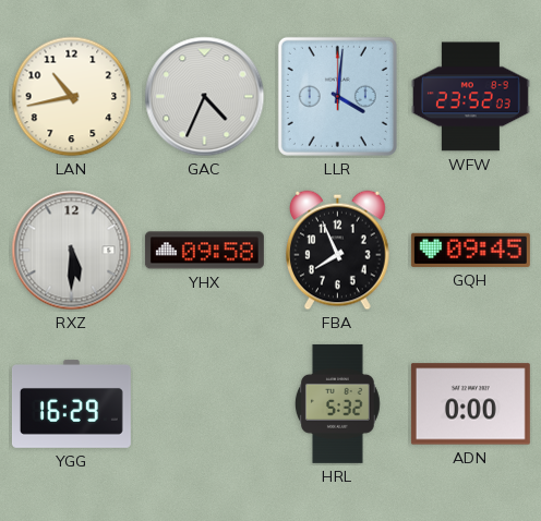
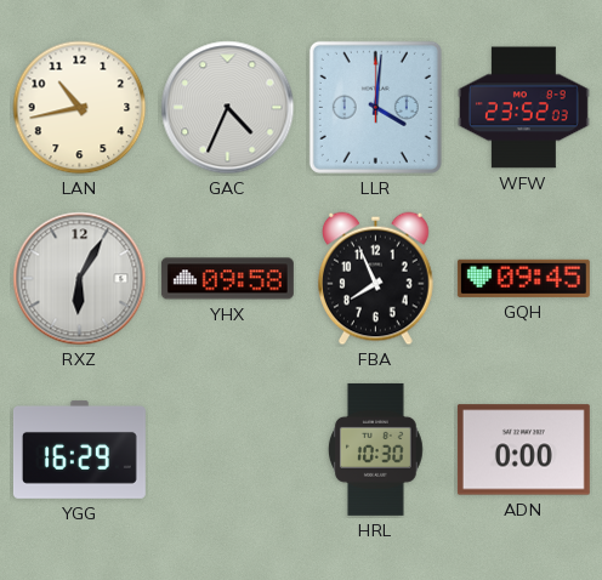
RXZ: 5:30 -> 6:05 (80, 279)
HRL: 5:32 -> 10:30 (375, 449)
